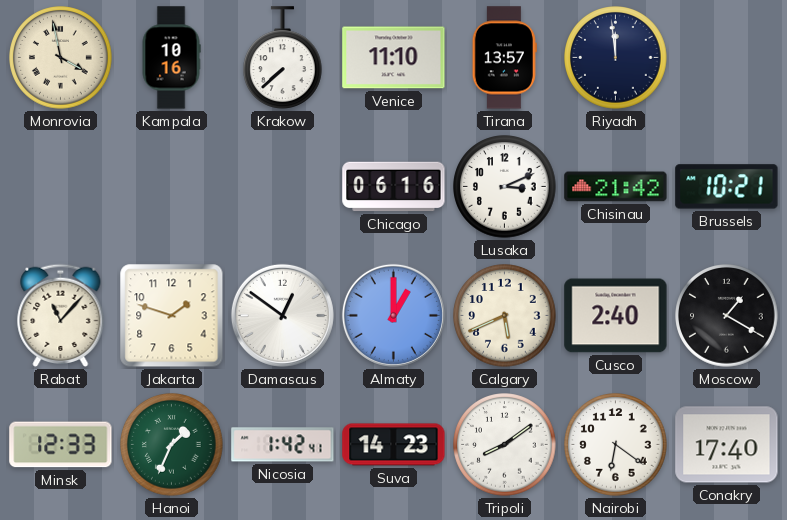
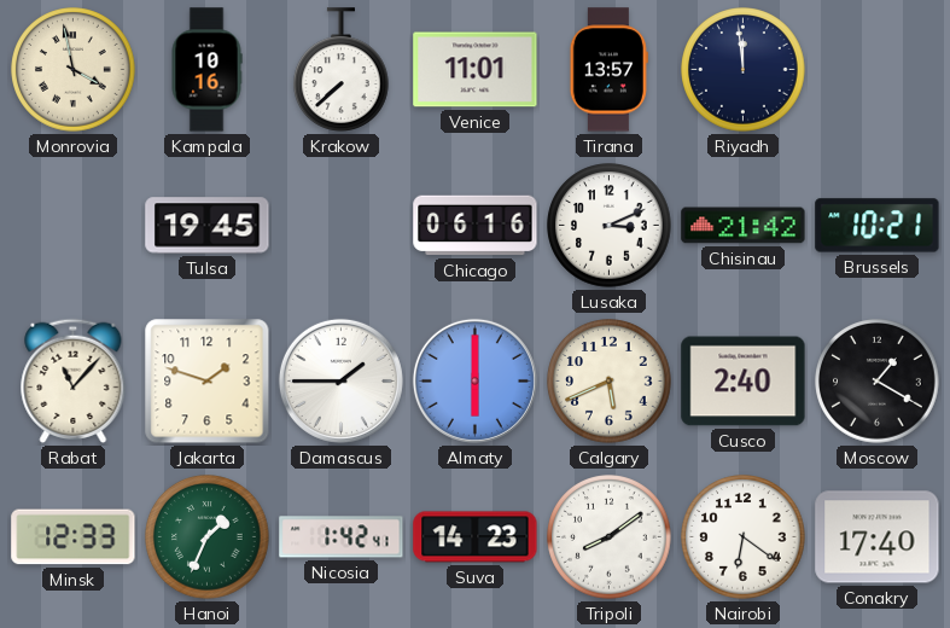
Venice: 11:10 -> 11:01 (476, 70)
Tulsa: none -> 19:45 (208, 226)
Damascus: 12:51 -> 1:45 (340, 380)
Almaty: 1:00 -> 6:00 (474, 380)
